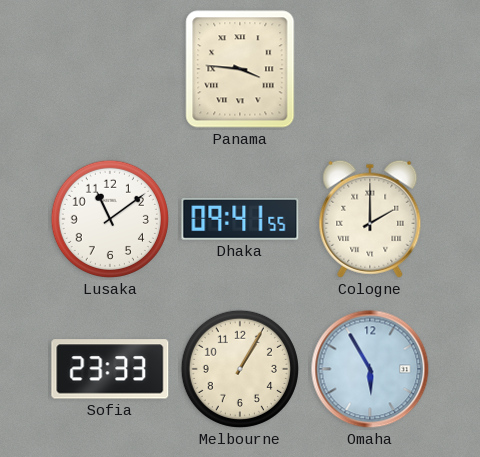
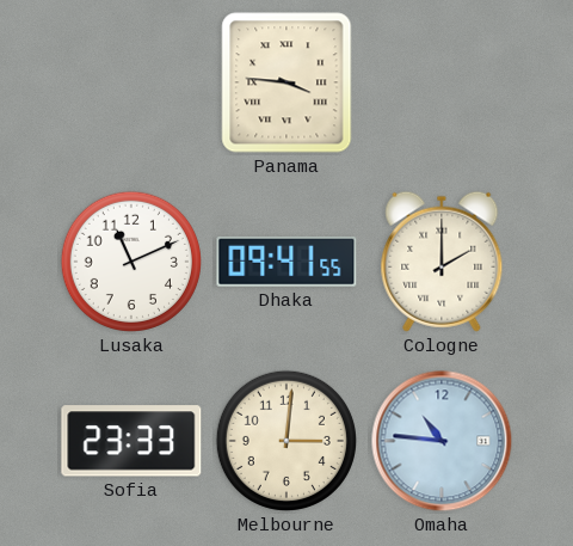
Lusaka: 11:09 -> 11:11 (131, 262)
Melbourne: 1:05 -> 3:01 (286, 441)
Omaha: 5:55 -> 10:46 (442, 441)
